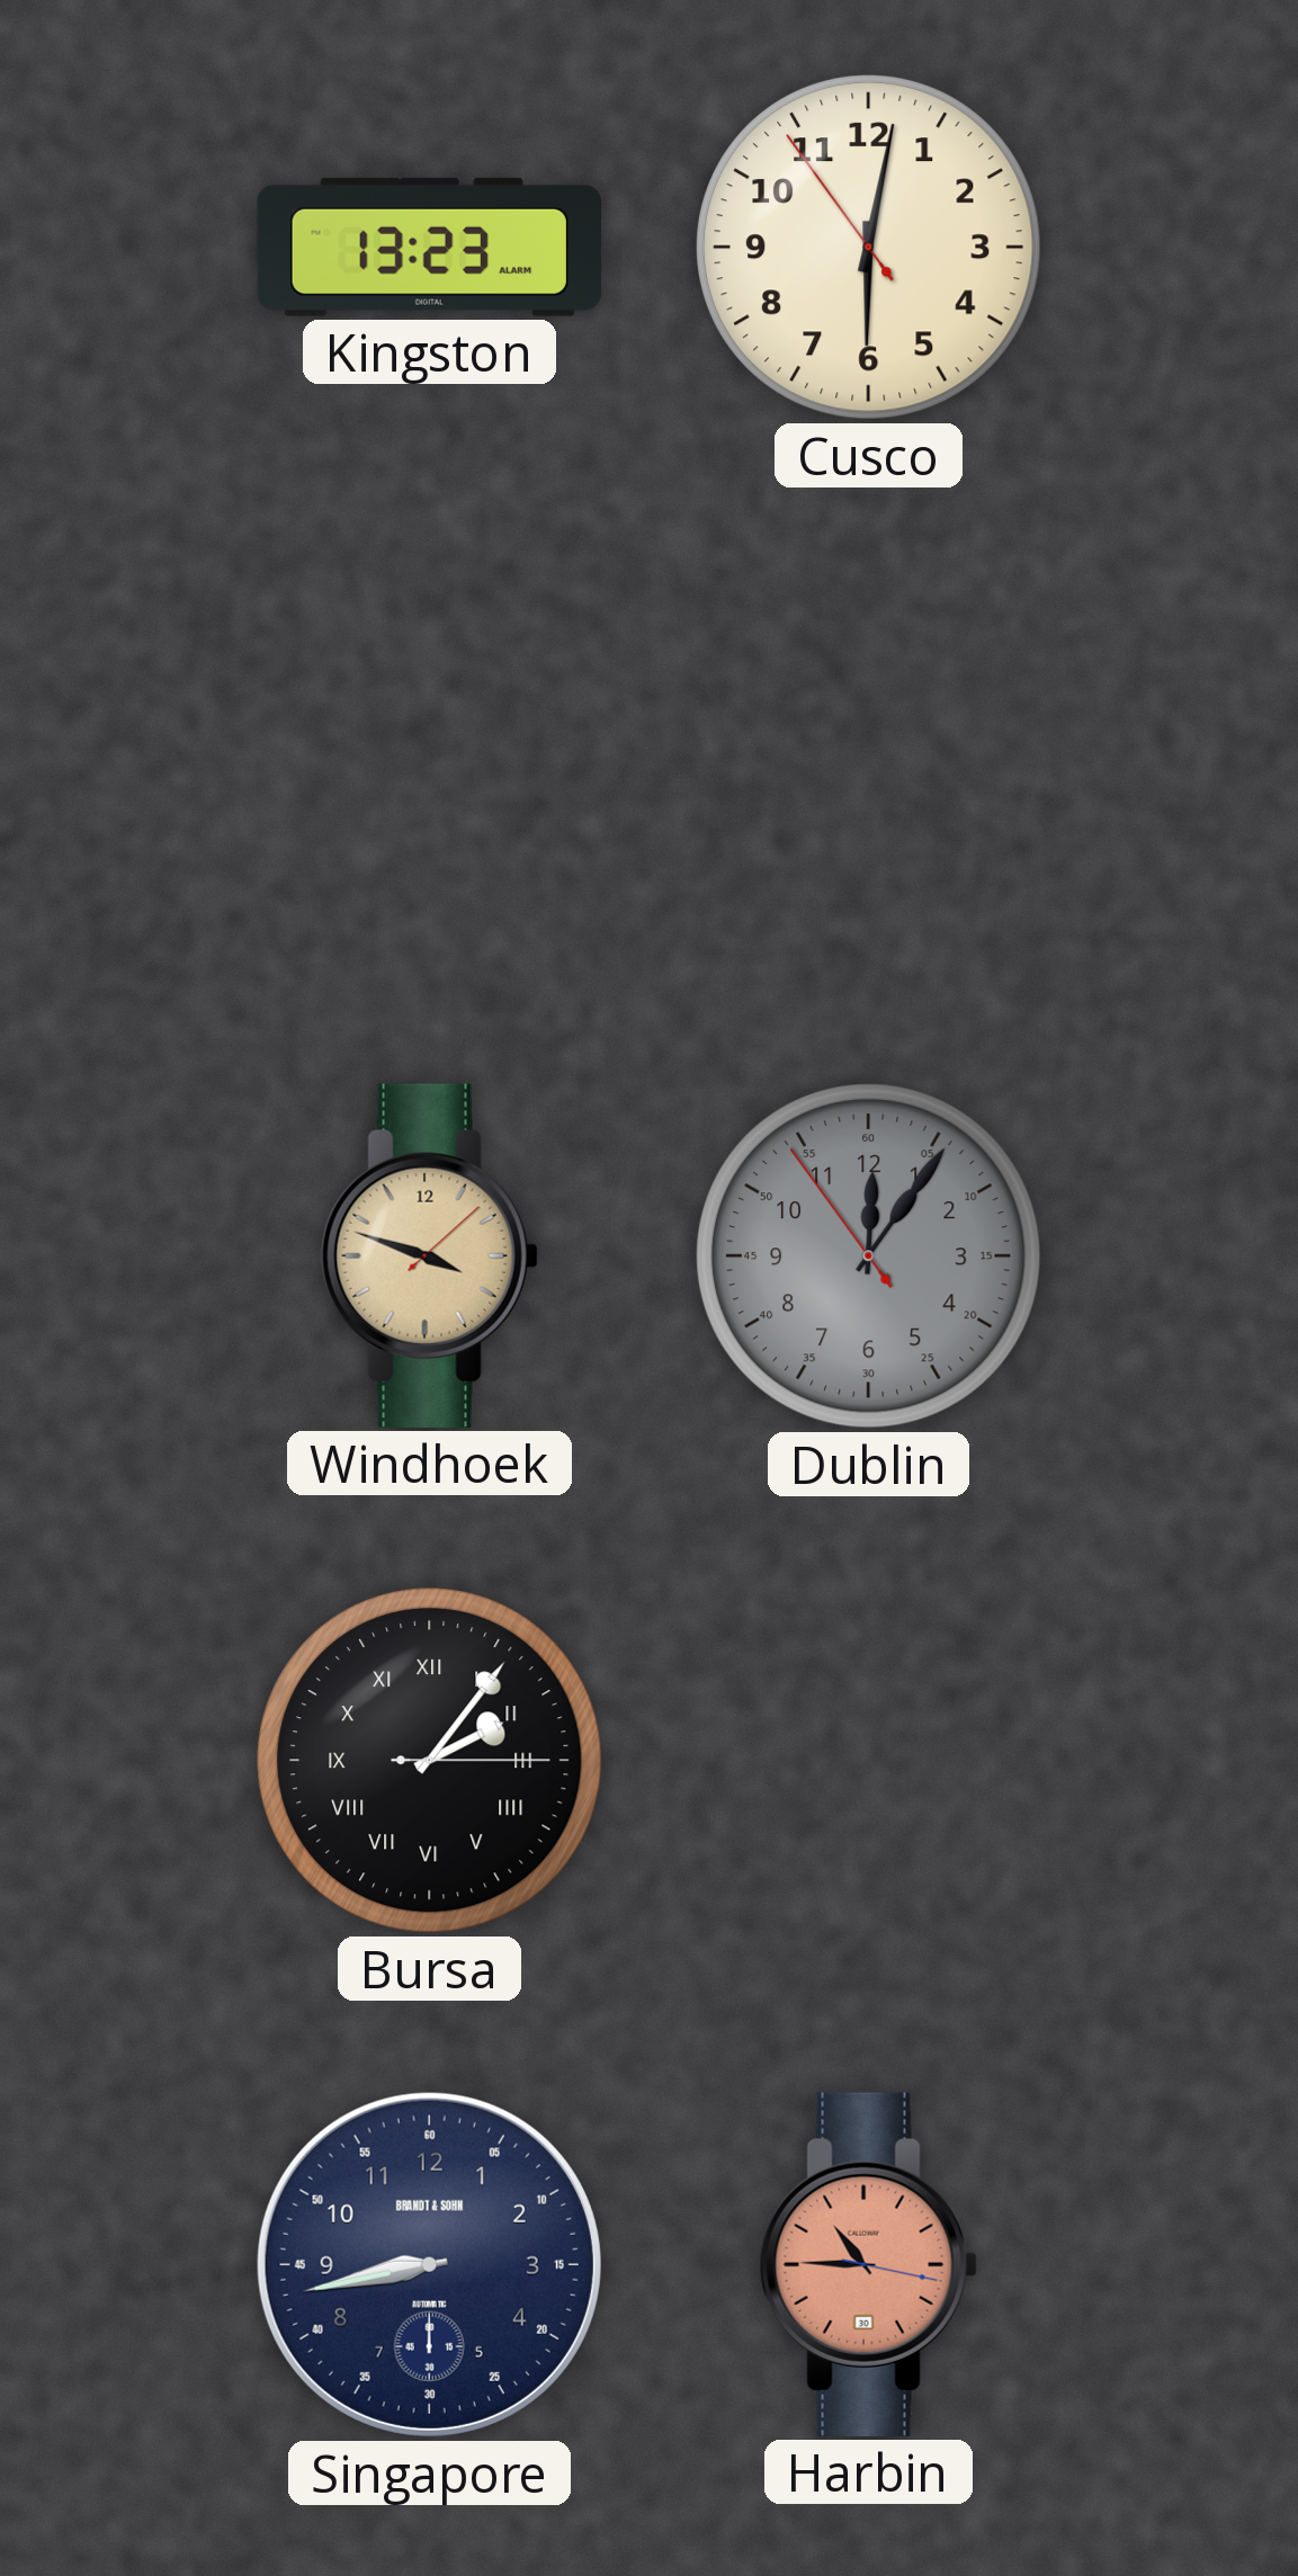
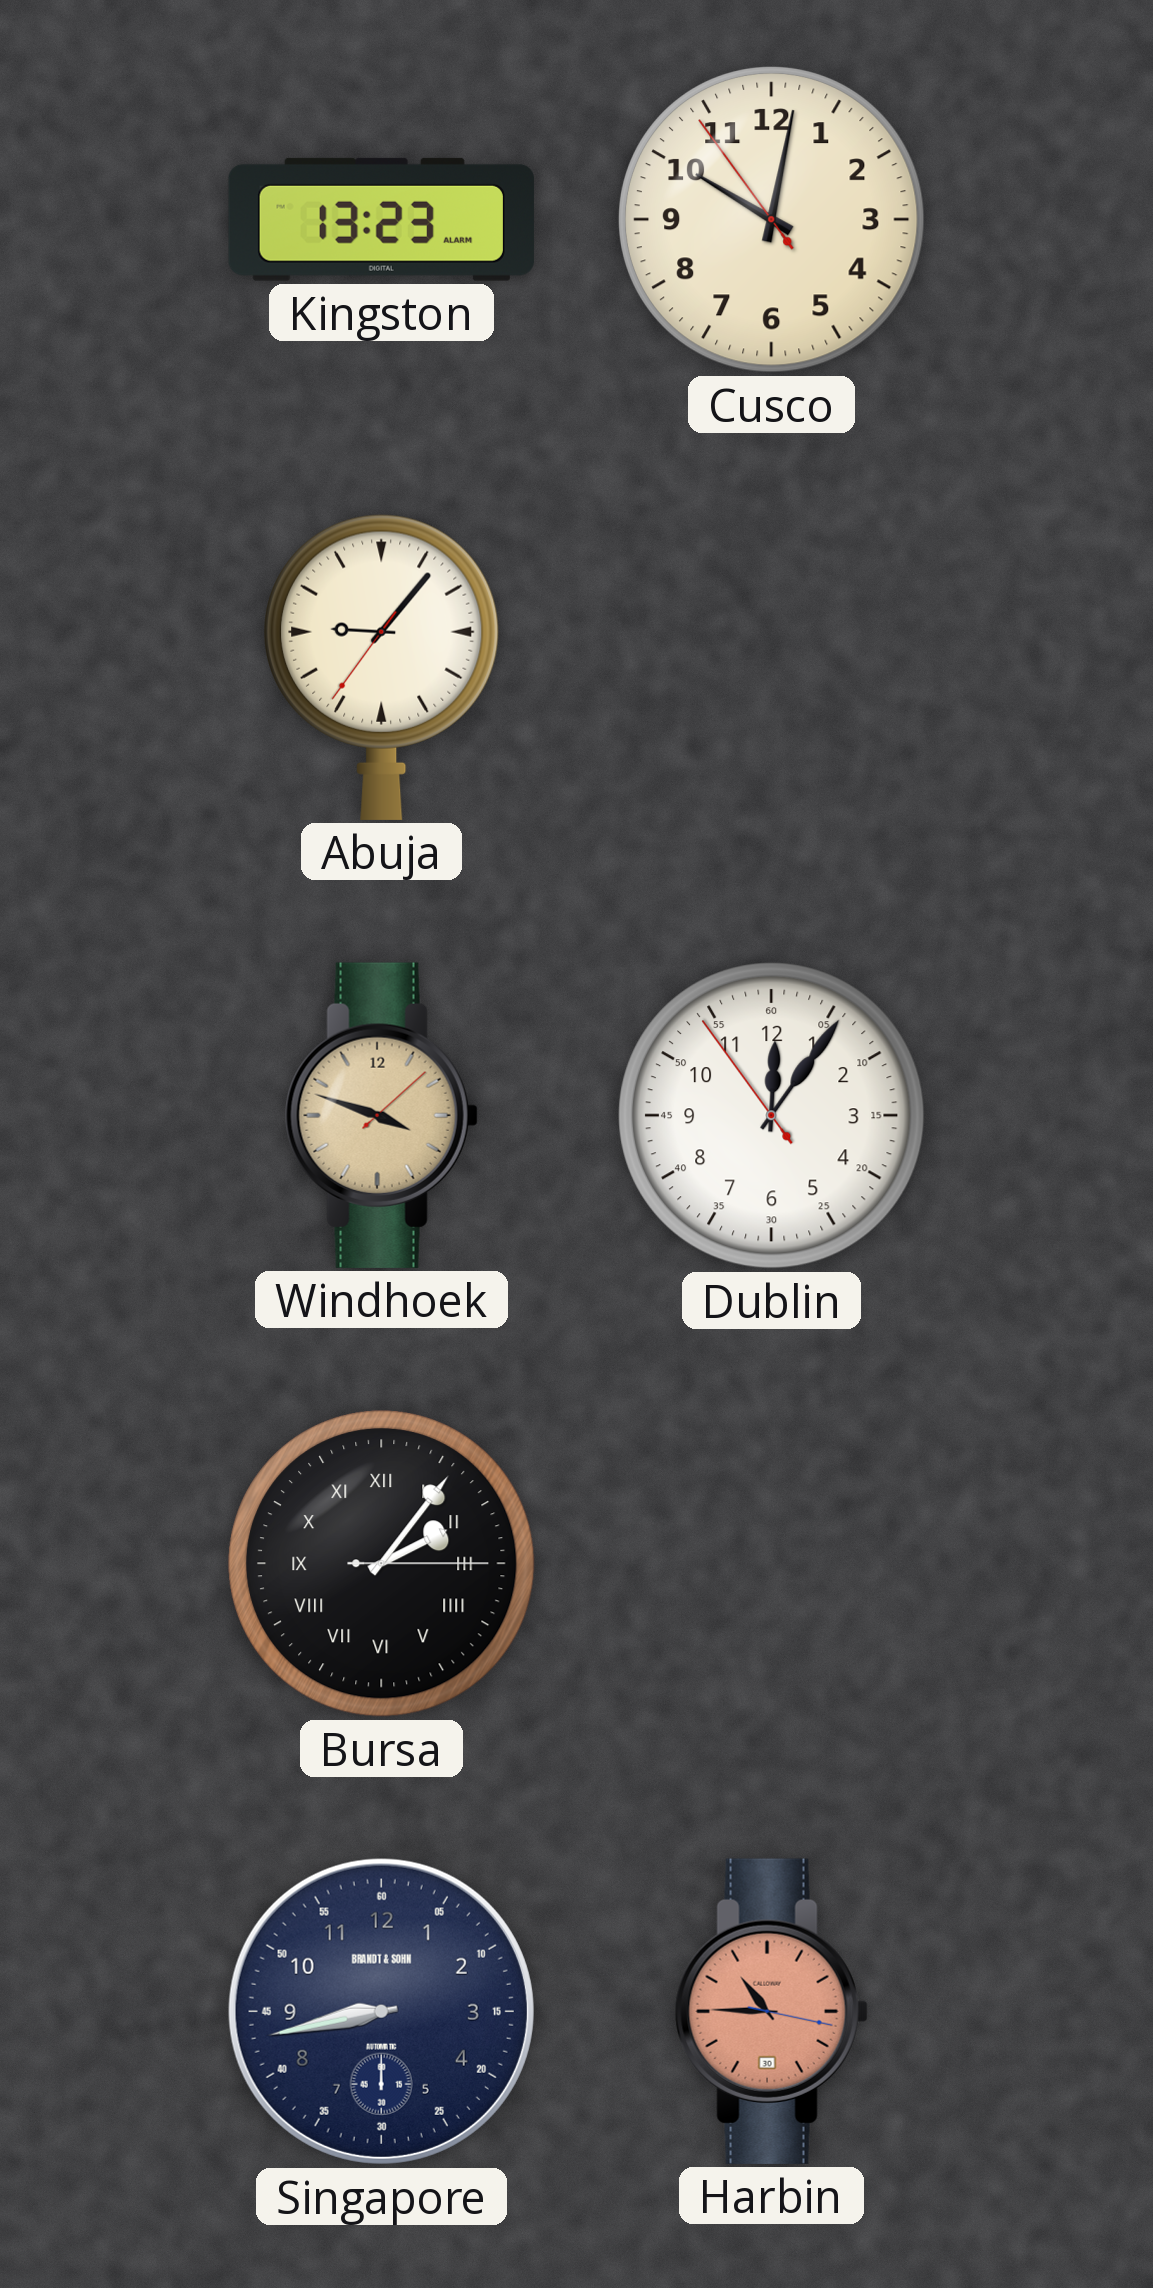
Cusco: 6:01 -> 10:01 (771, 219)
Abuja: none -> 9:06 (382, 667)
Dublin dial: grey -> white (771, 1115)
